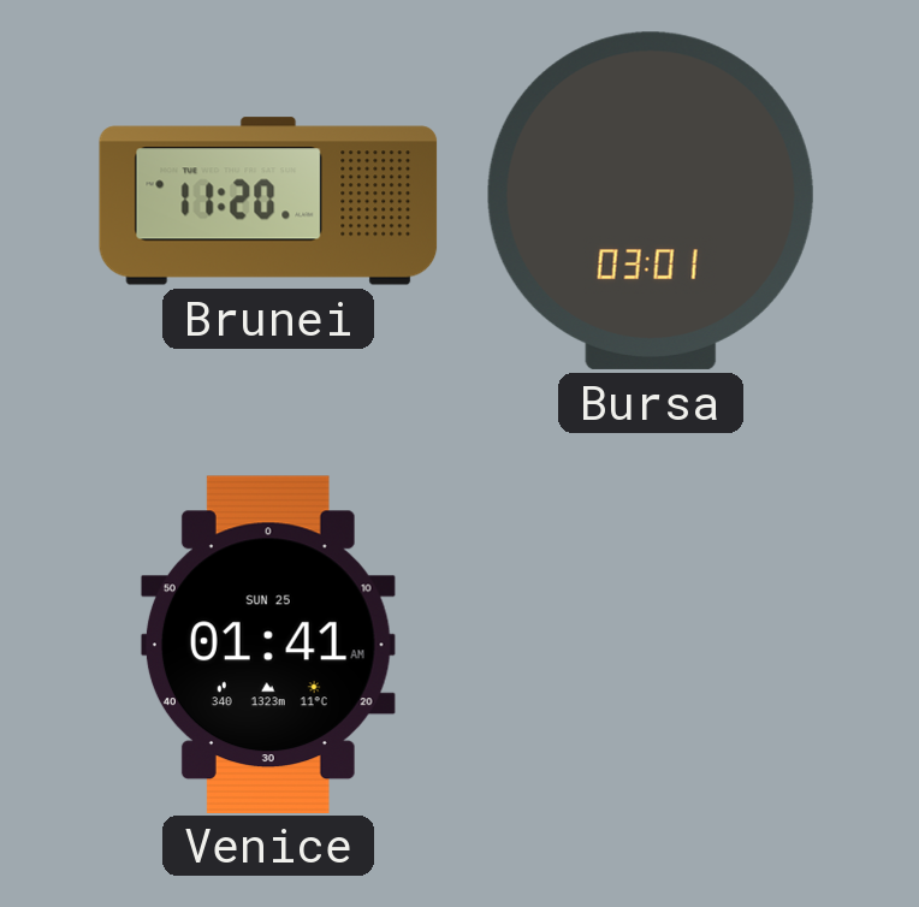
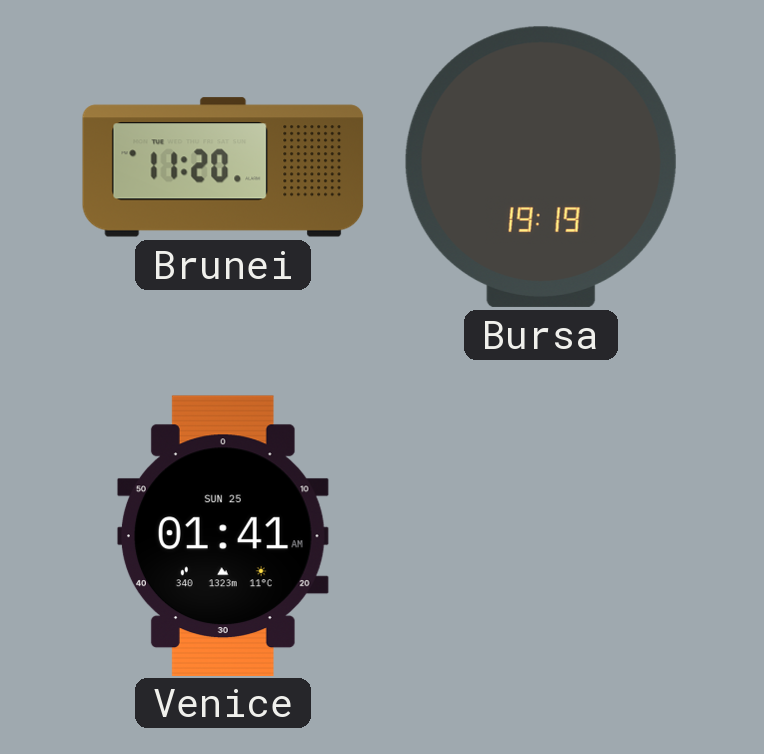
Bursa: 03:01 -> 19:19 (541, 167)
